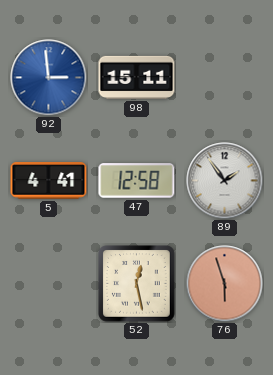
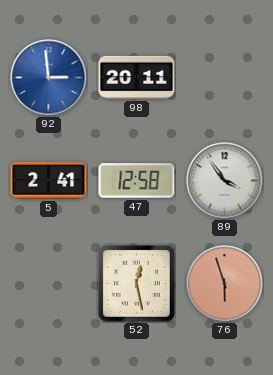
98: 15:11 -> 20:11 (137, 77)
5: 4:41 -> 2:41 (49, 181)
89: 1:54 -> 3:54 (225, 181)
